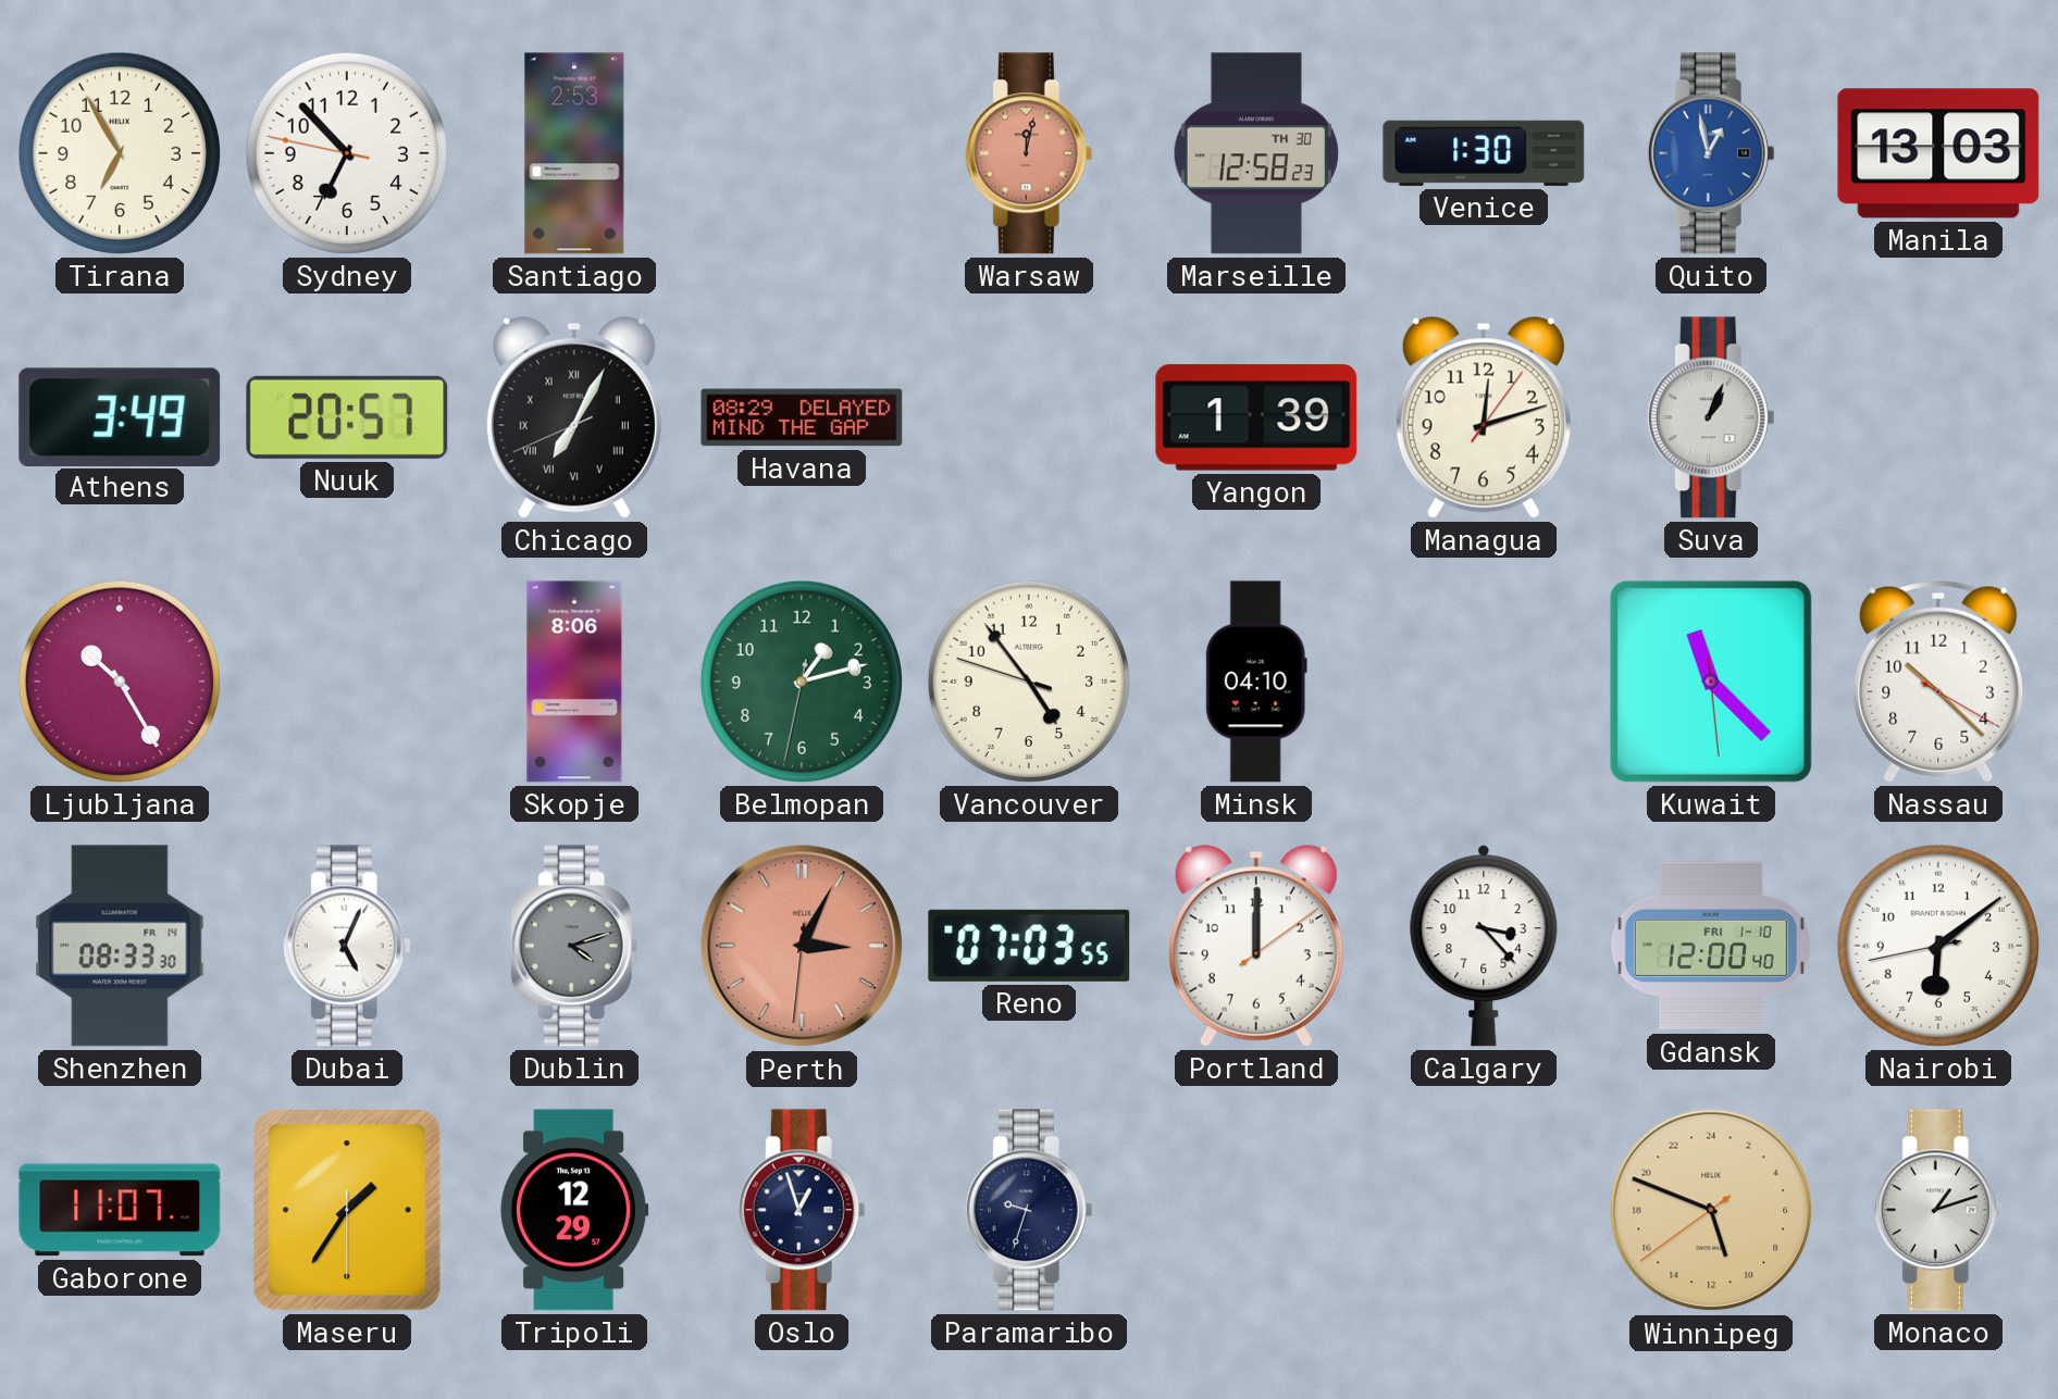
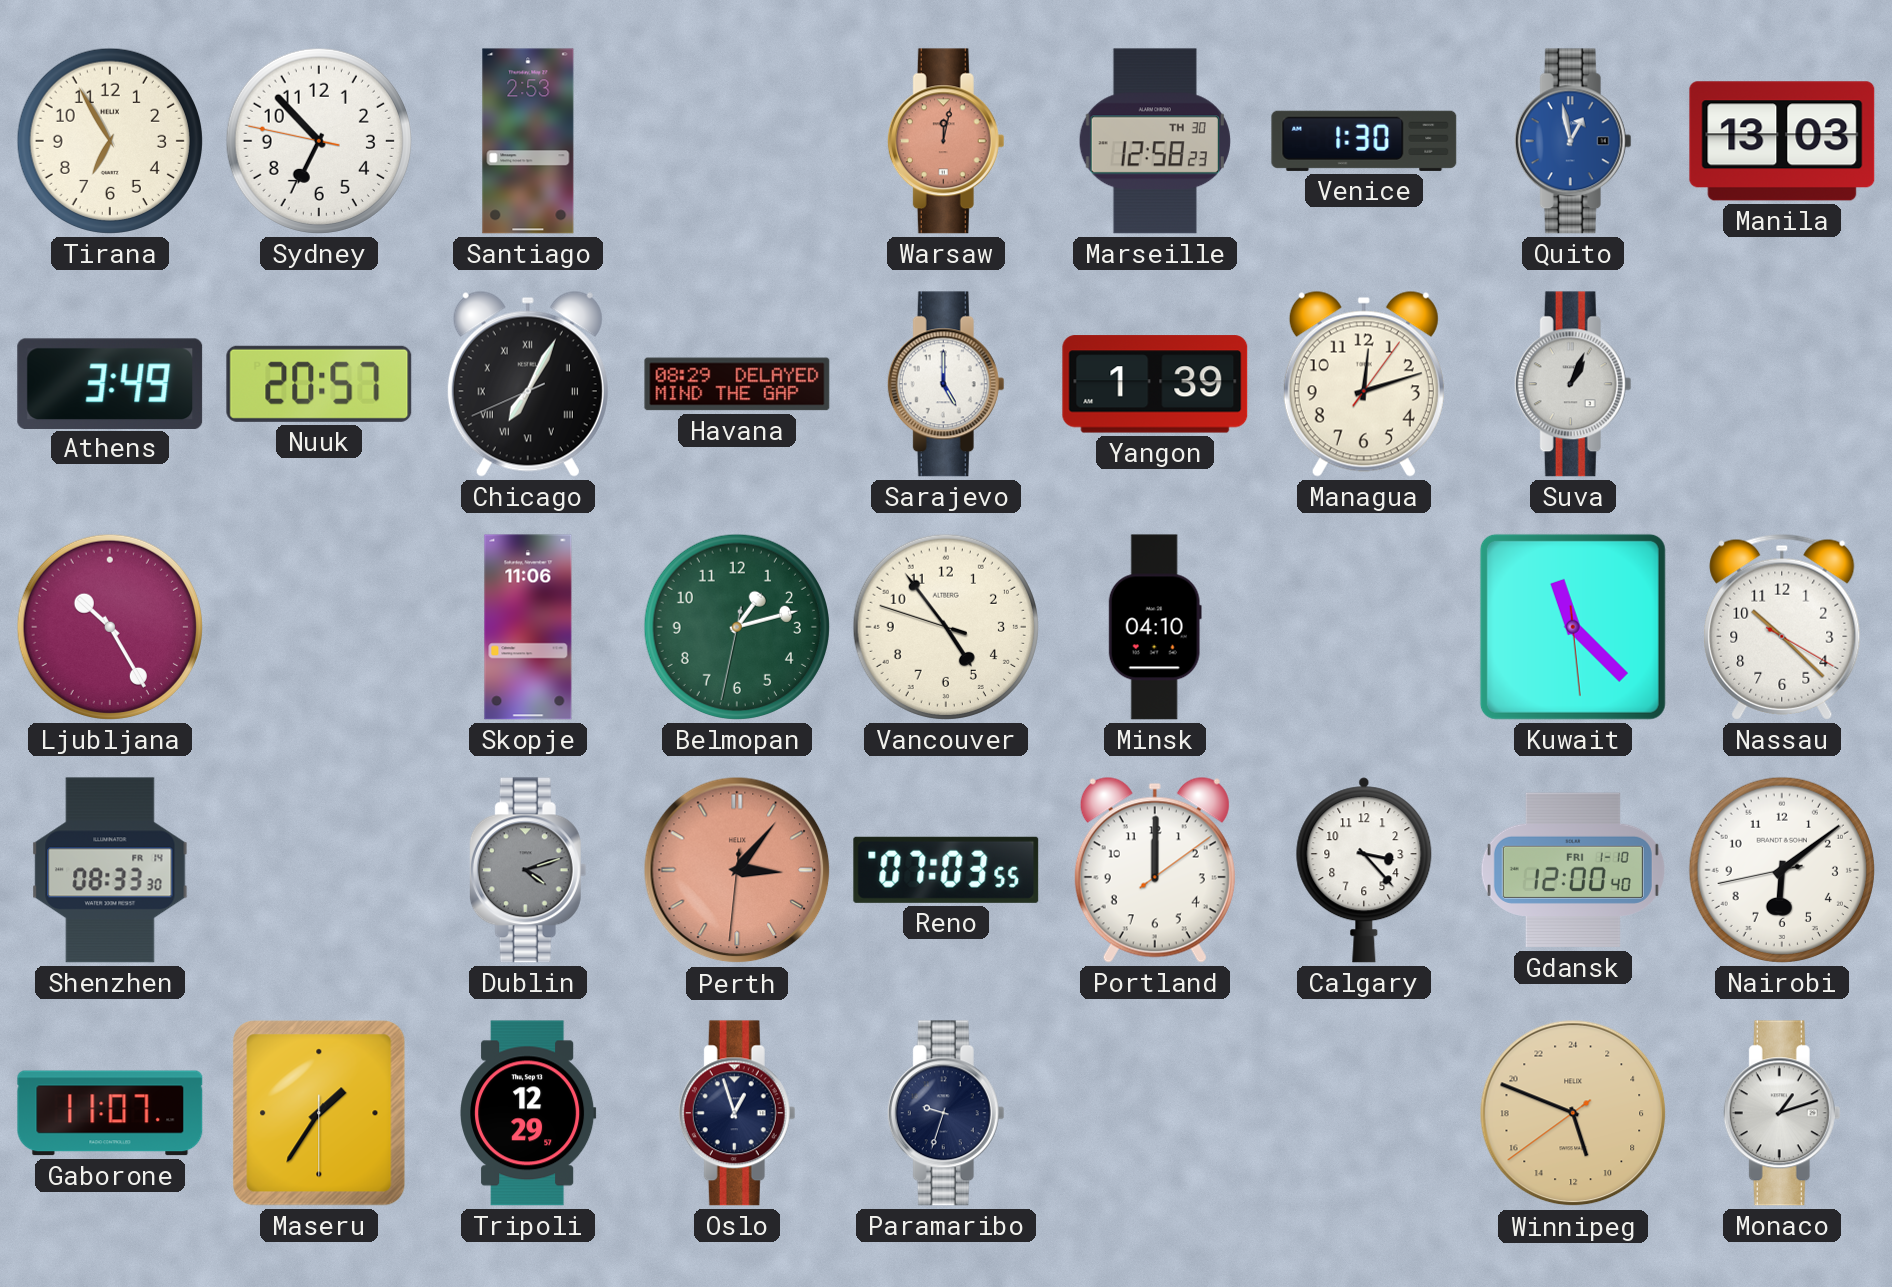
Sarajevo: none -> 5:00 (946, 384)
Skopje: 8:06 -> 11:06 (528, 627)
Dubai: 5:04 -> none (347, 946)
Perth: 3:04 -> 3:06 (737, 870)
